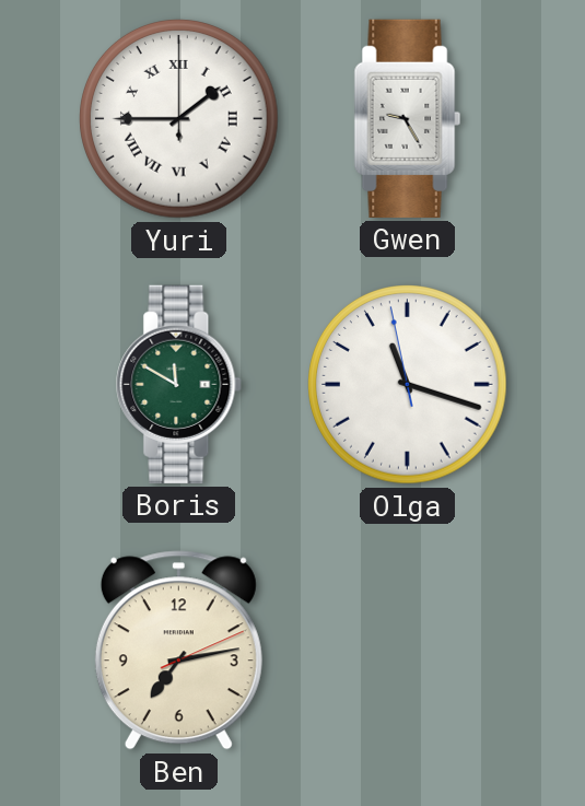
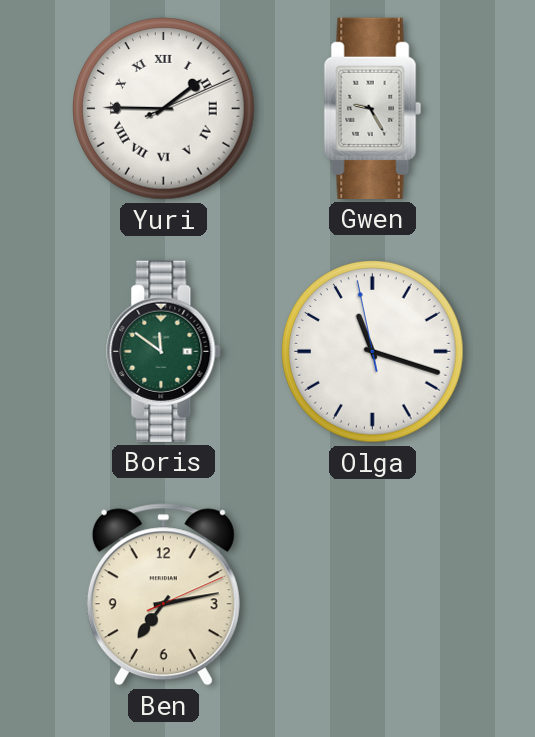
Yuri: 1:45:00 -> 1:45:11 (164, 109)
Boris: 11:50 -> 11:51 (164, 351)
